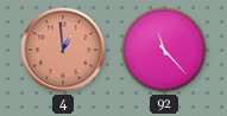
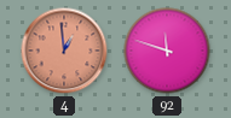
92: 11:23 -> 11:48 (167, 51)
